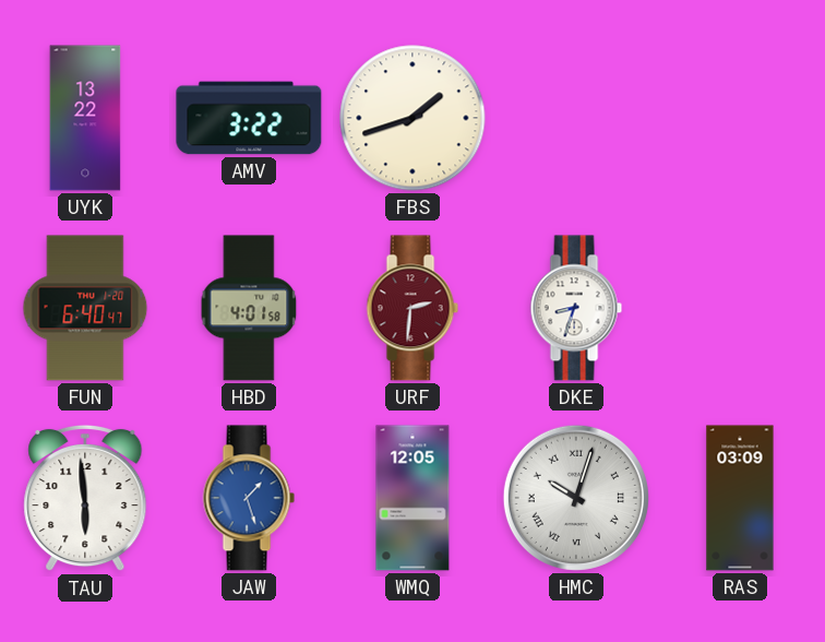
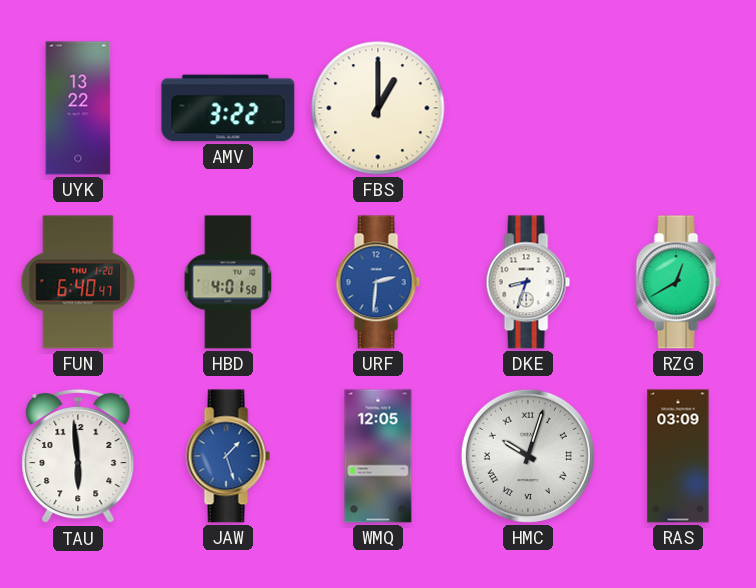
FBS: 1:42 -> 1:00 (378, 108)
URF dial: burgundy -> blue (378, 282)
RZG: none -> 12:40 (678, 282)
